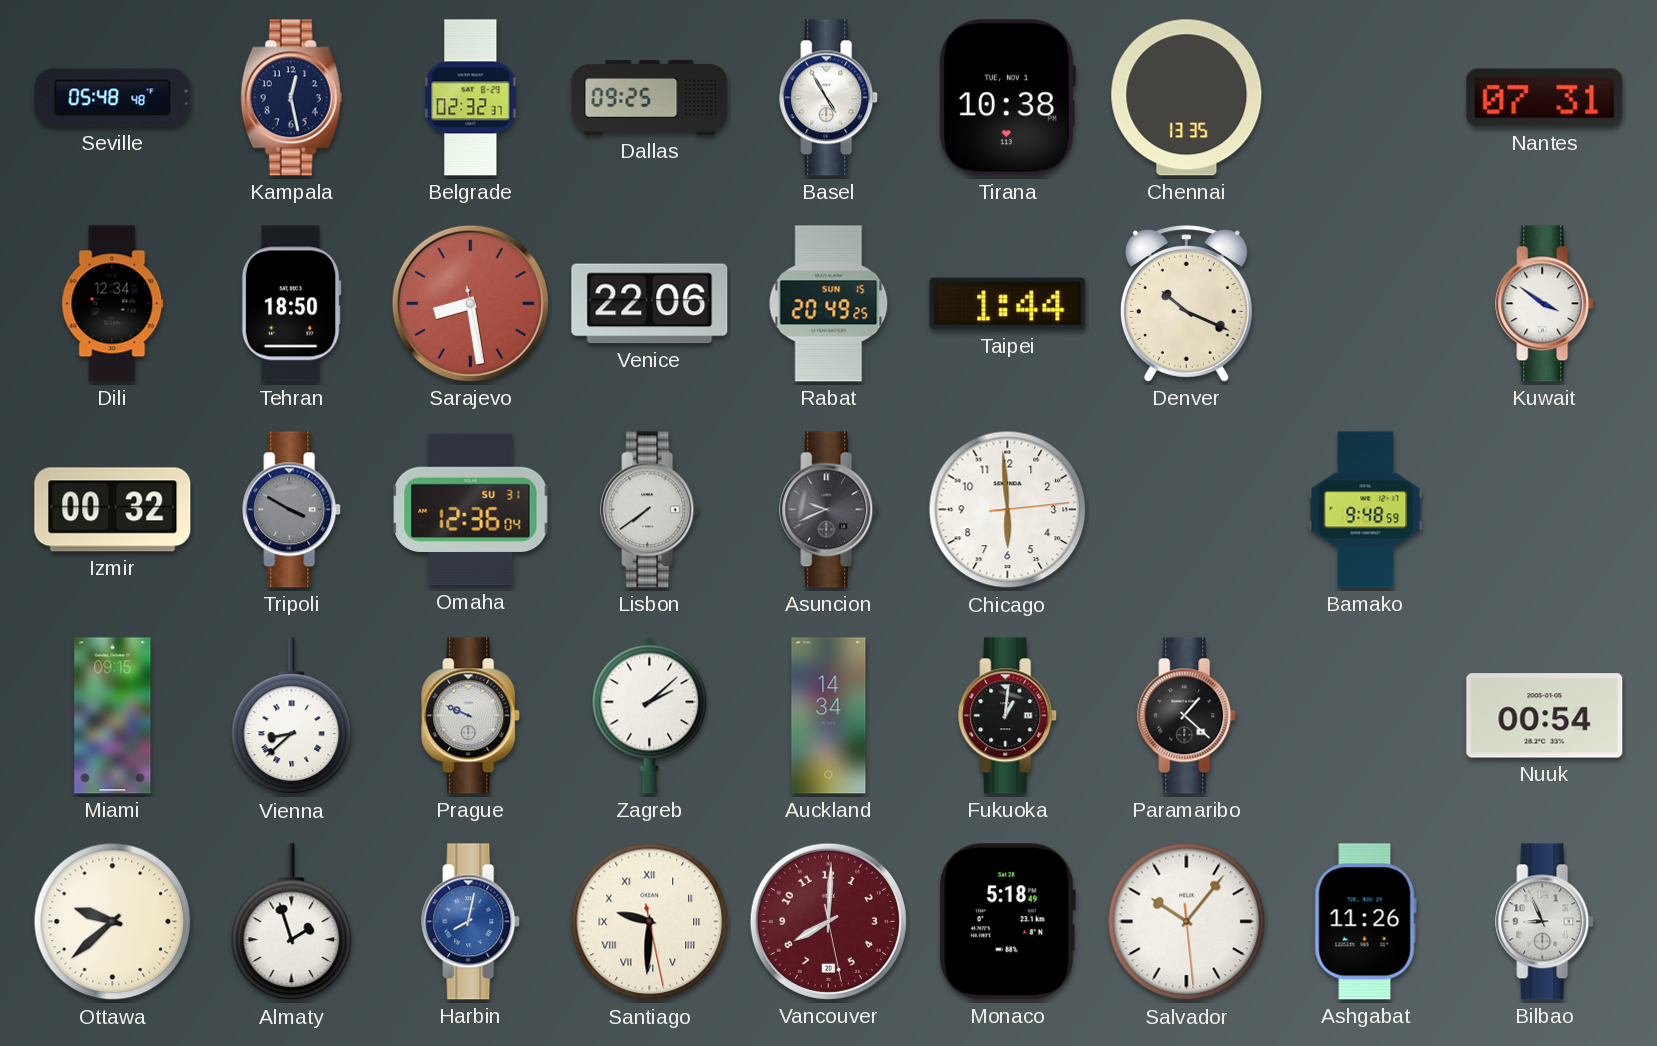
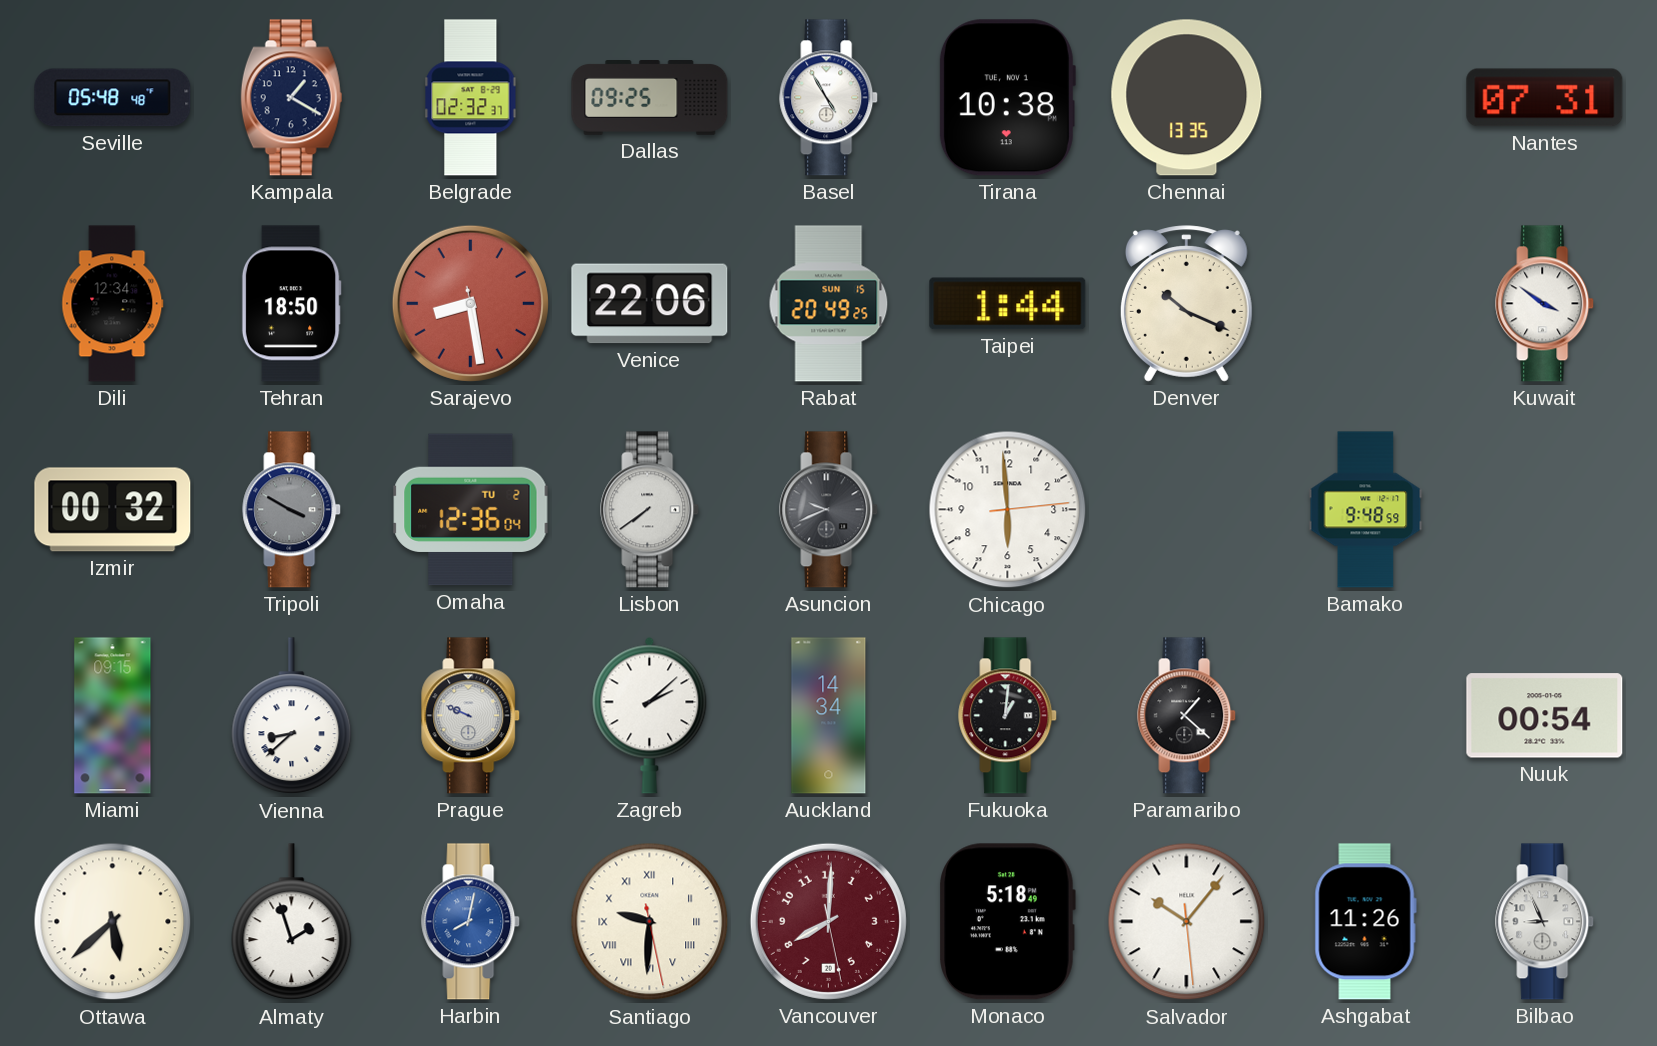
Kampala: 12:28 -> 1:20 (292, 98)
Omaha date: SU 31 -> TU 2 (471, 510)
Ottawa: 9:38 -> 5:38 (113, 922)
